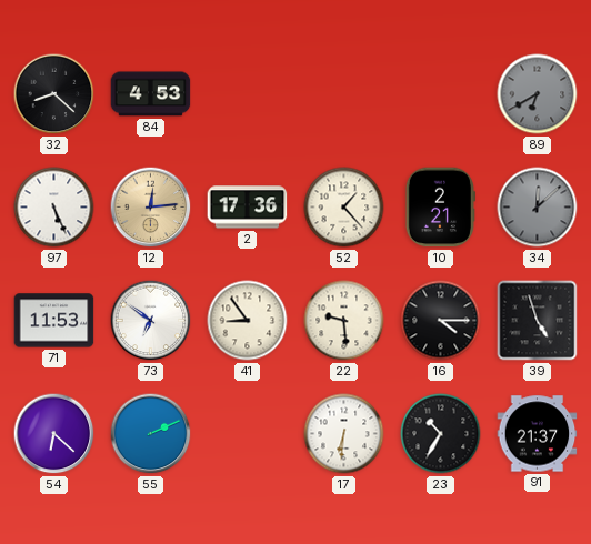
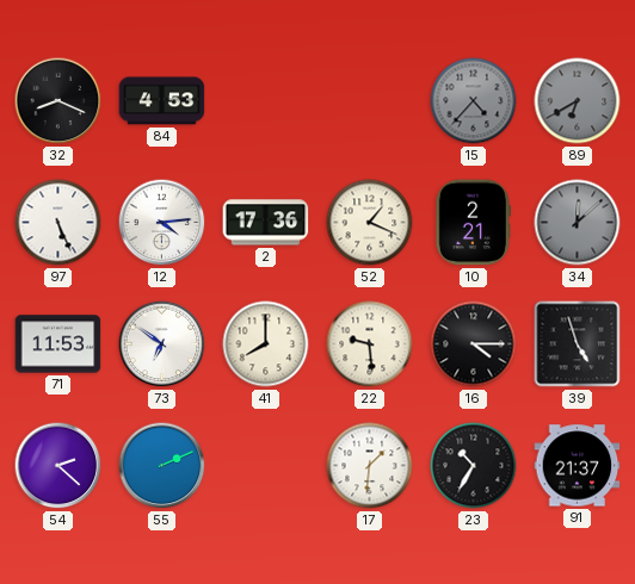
32: 8:22 -> 8:19 (58, 101)
15: none -> 4:37 (474, 101)
12: 12:14 -> 4:14 (162, 223)
12 dial: champagne -> white (162, 223)
52: 1:23 -> 1:19 (370, 223)
41: 8:54 -> 8:00 (266, 344)
54: 6:22 -> 2:22 (58, 466)
17: 6:31 -> 1:31 (370, 466)
